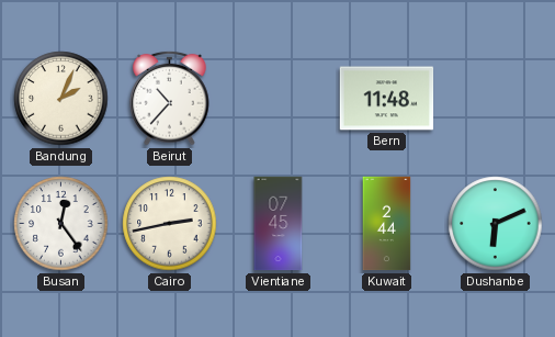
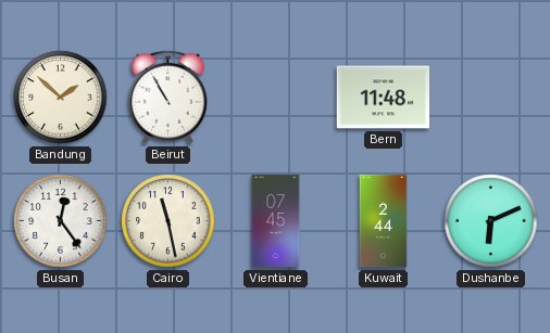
Bandung: 2:04 -> 1:52 (61, 98)
Beirut: 10:37 -> 10:55 (168, 97)
Cairo: 2:43 -> 11:28 (168, 221)
